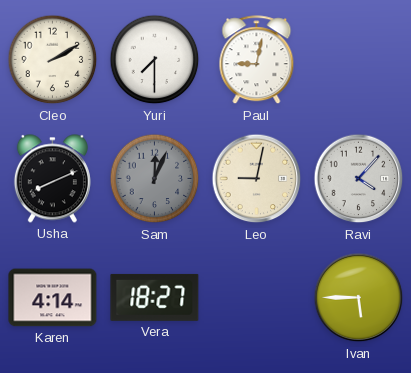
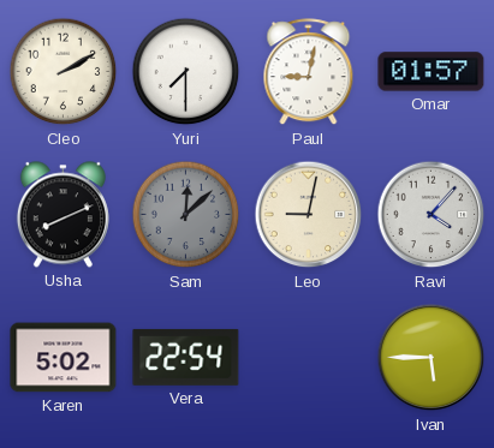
Omar: none -> 01:57 (431, 72)
Sam: 12:04 -> 12:08 (186, 215)
Karen: 4:14 -> 5:02 (64, 358)
Vera: 18:27 -> 22:54 (186, 357)
